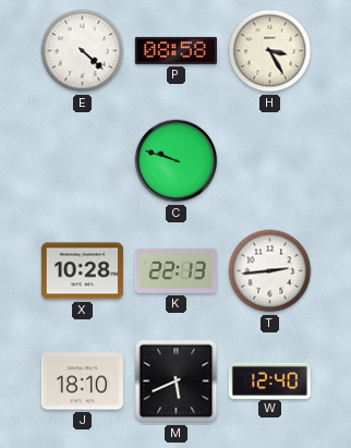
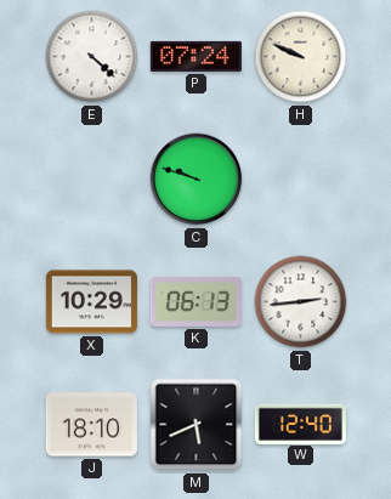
P: 08:58 -> 07:24 (195, 56)
H: 3:25 -> 9:49 (301, 57)
X: 10:28 -> 10:29 (91, 302)
K: 22:13 -> 06:13 (195, 302)
